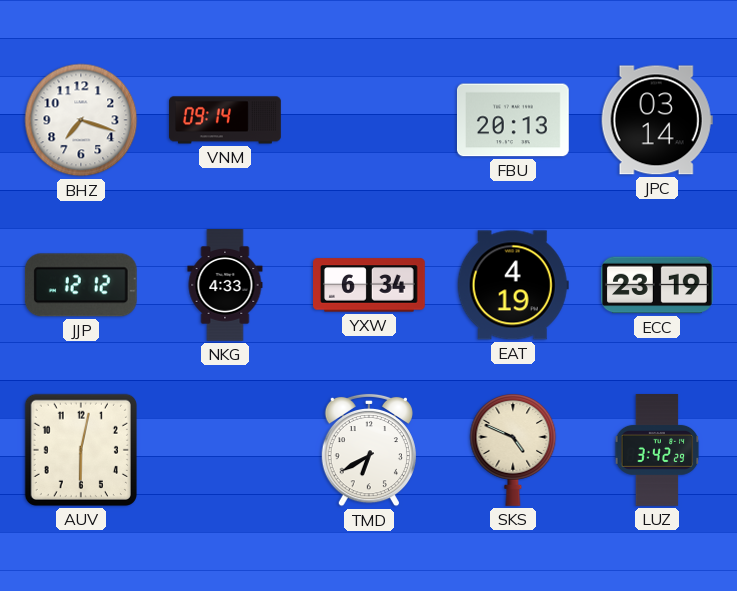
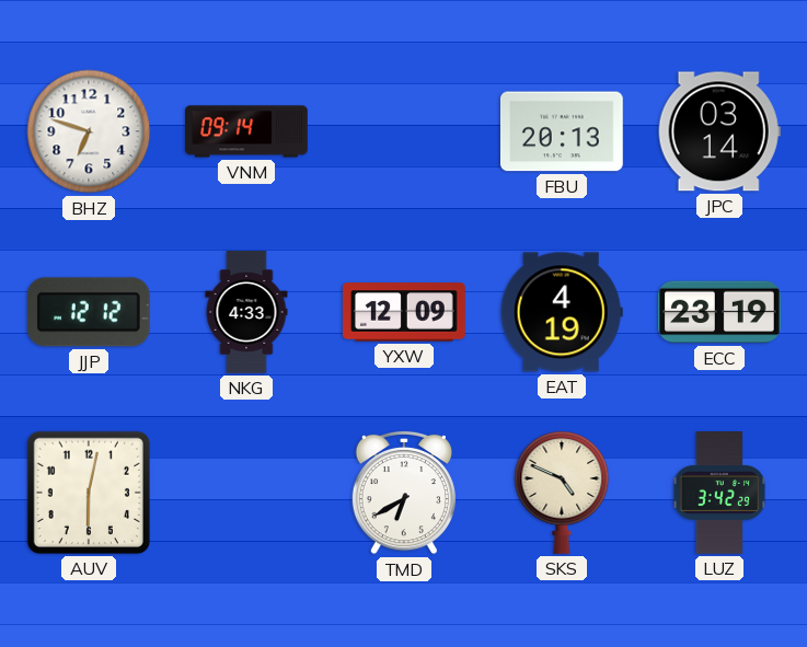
BHZ: 7:18 -> 6:48 (89, 131)
YXW: 6:34 -> 12:09 (405, 312)
